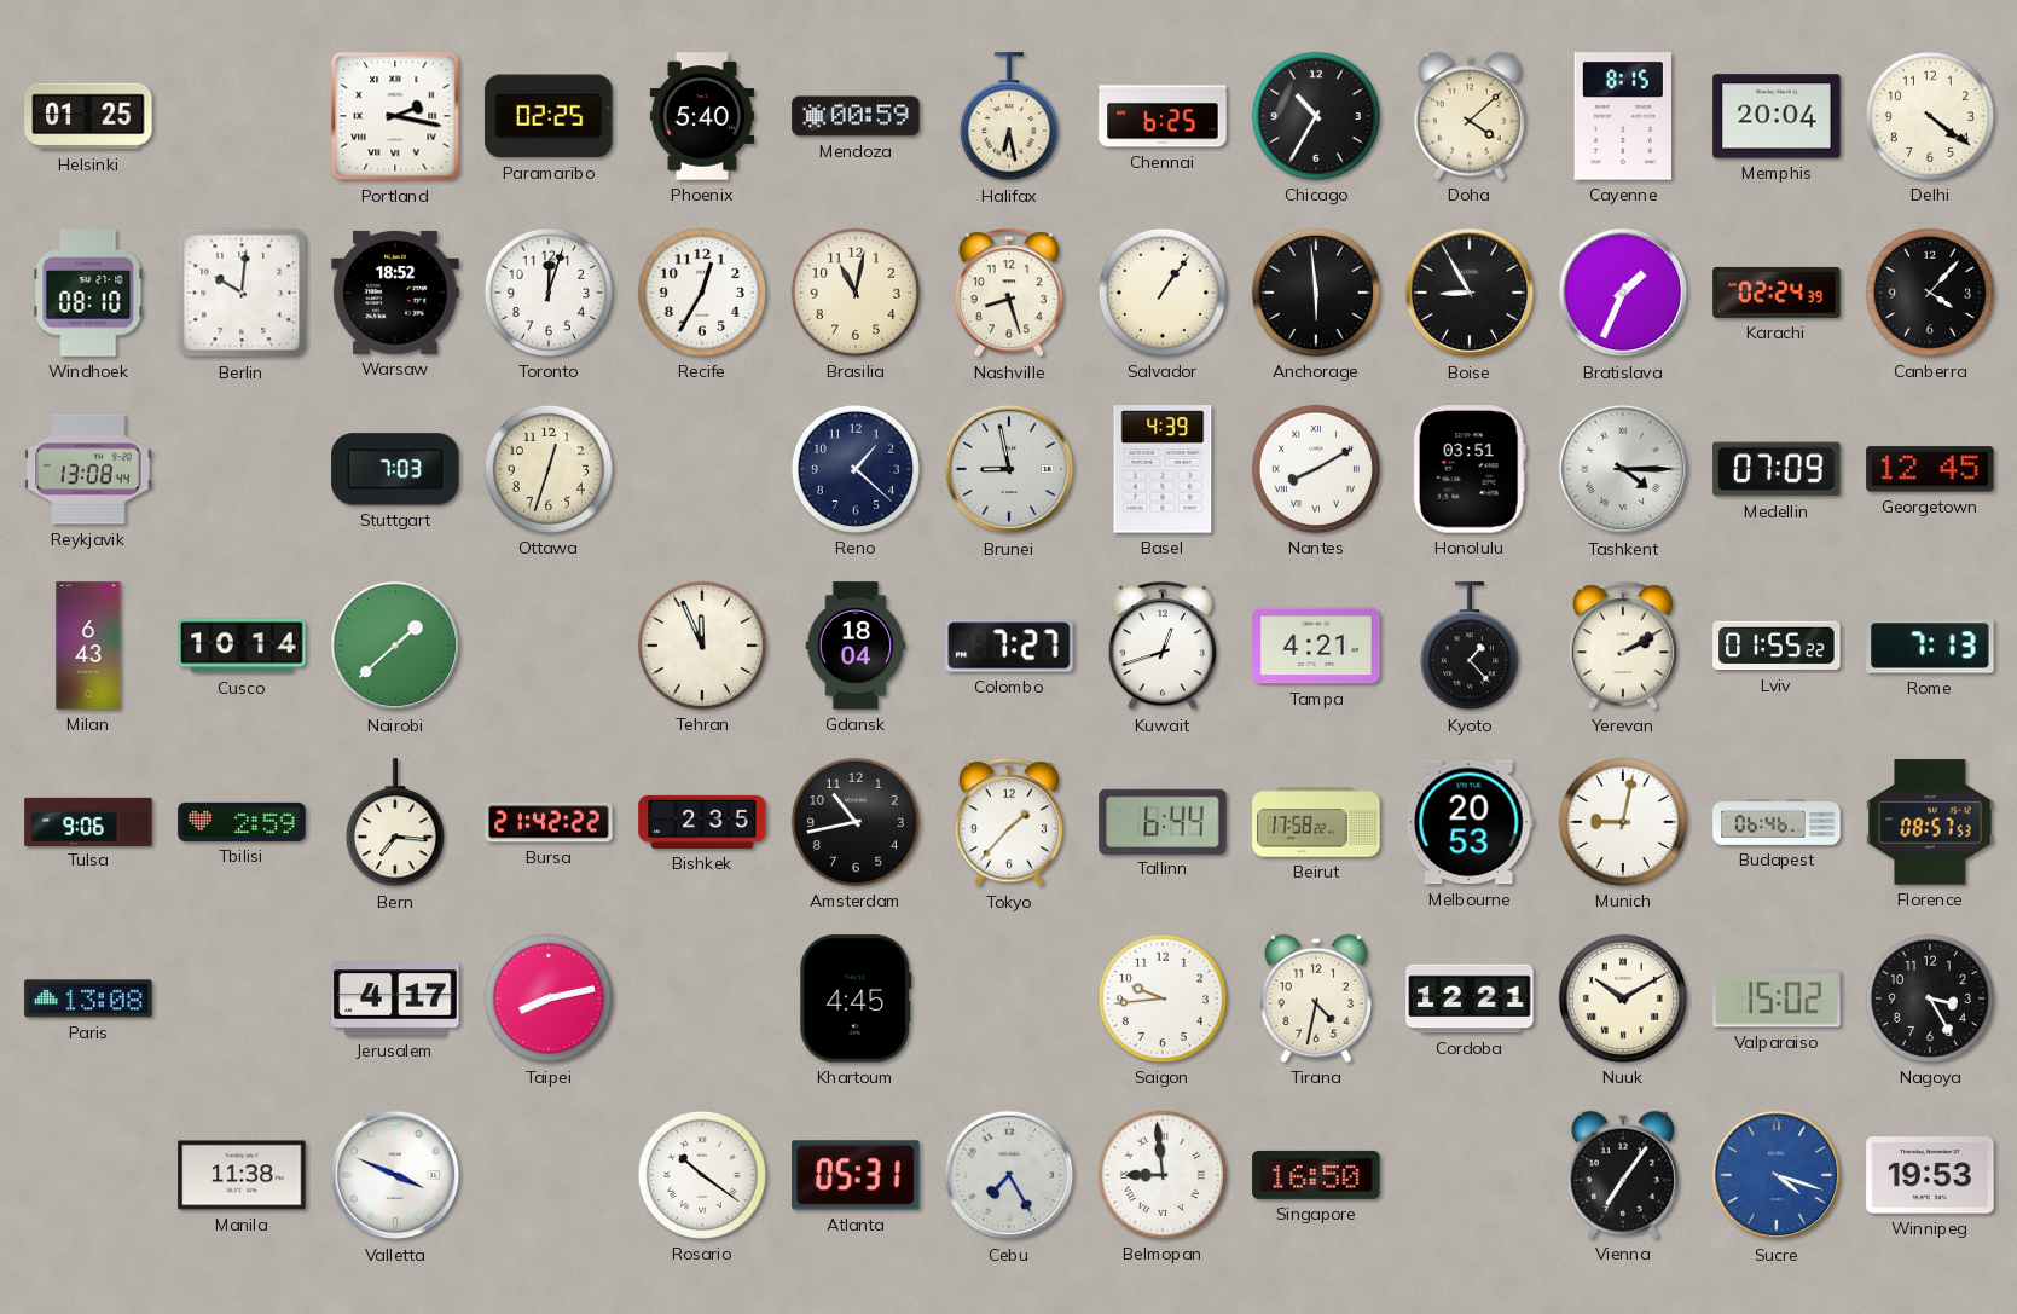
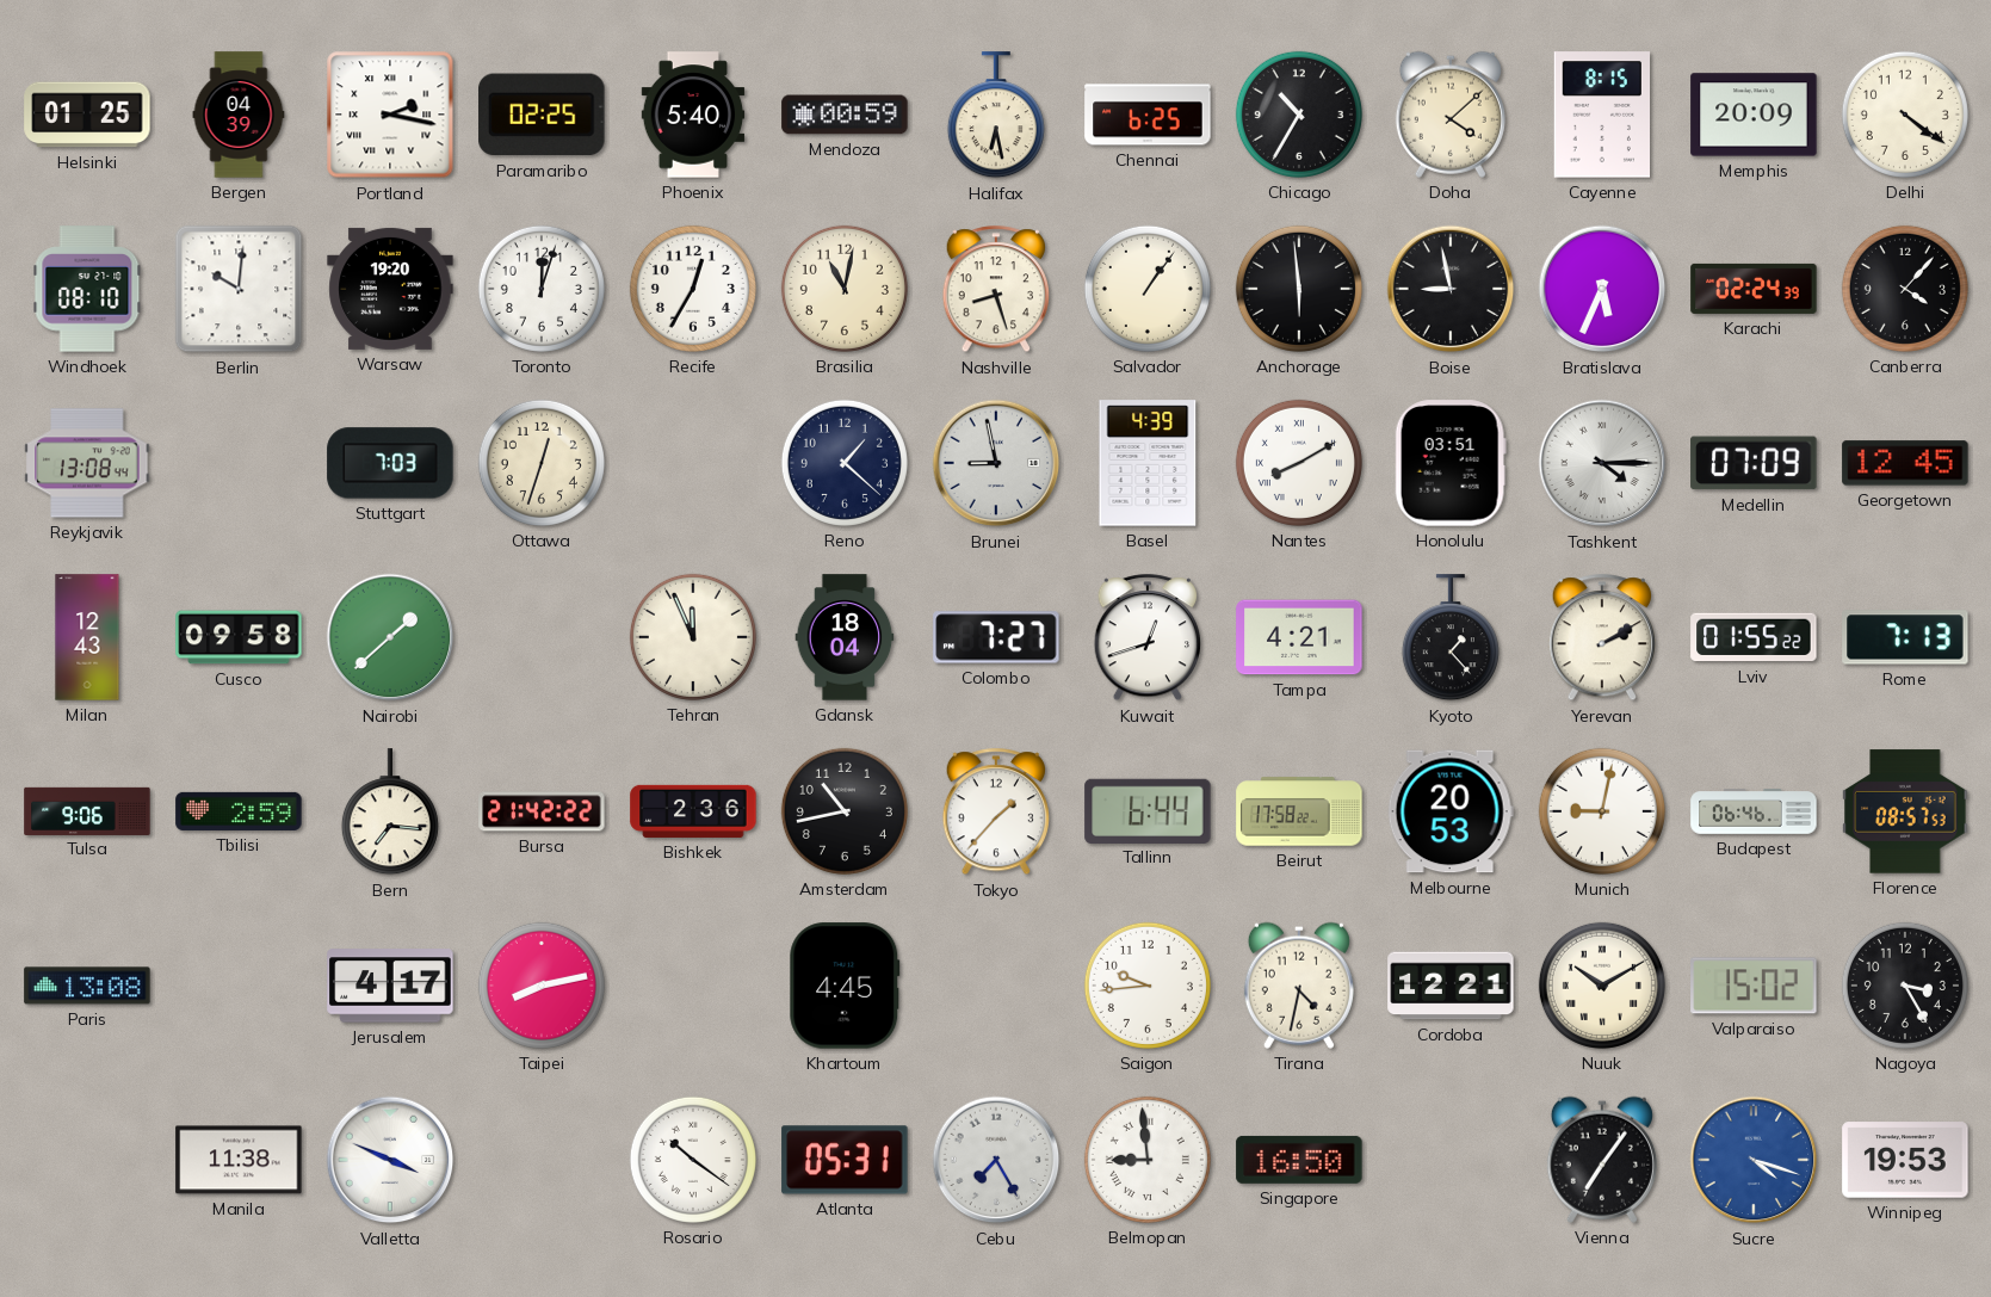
Bergen: none -> 04:39 (239, 115)
Memphis: 20:04 -> 20:09 (1754, 115)
Warsaw: 18:52 -> 19:20 (390, 289)
Boise: 8:55 -> 8:58 (1451, 289)
Bratislava: 1:34 -> 5:34 (1602, 289)
Milan: 6:43 -> 12:43 (87, 637)
Cusco: 10:14 -> 09:58 (239, 637)
Bishkek: 2:35 -> 2:36 (693, 811)
